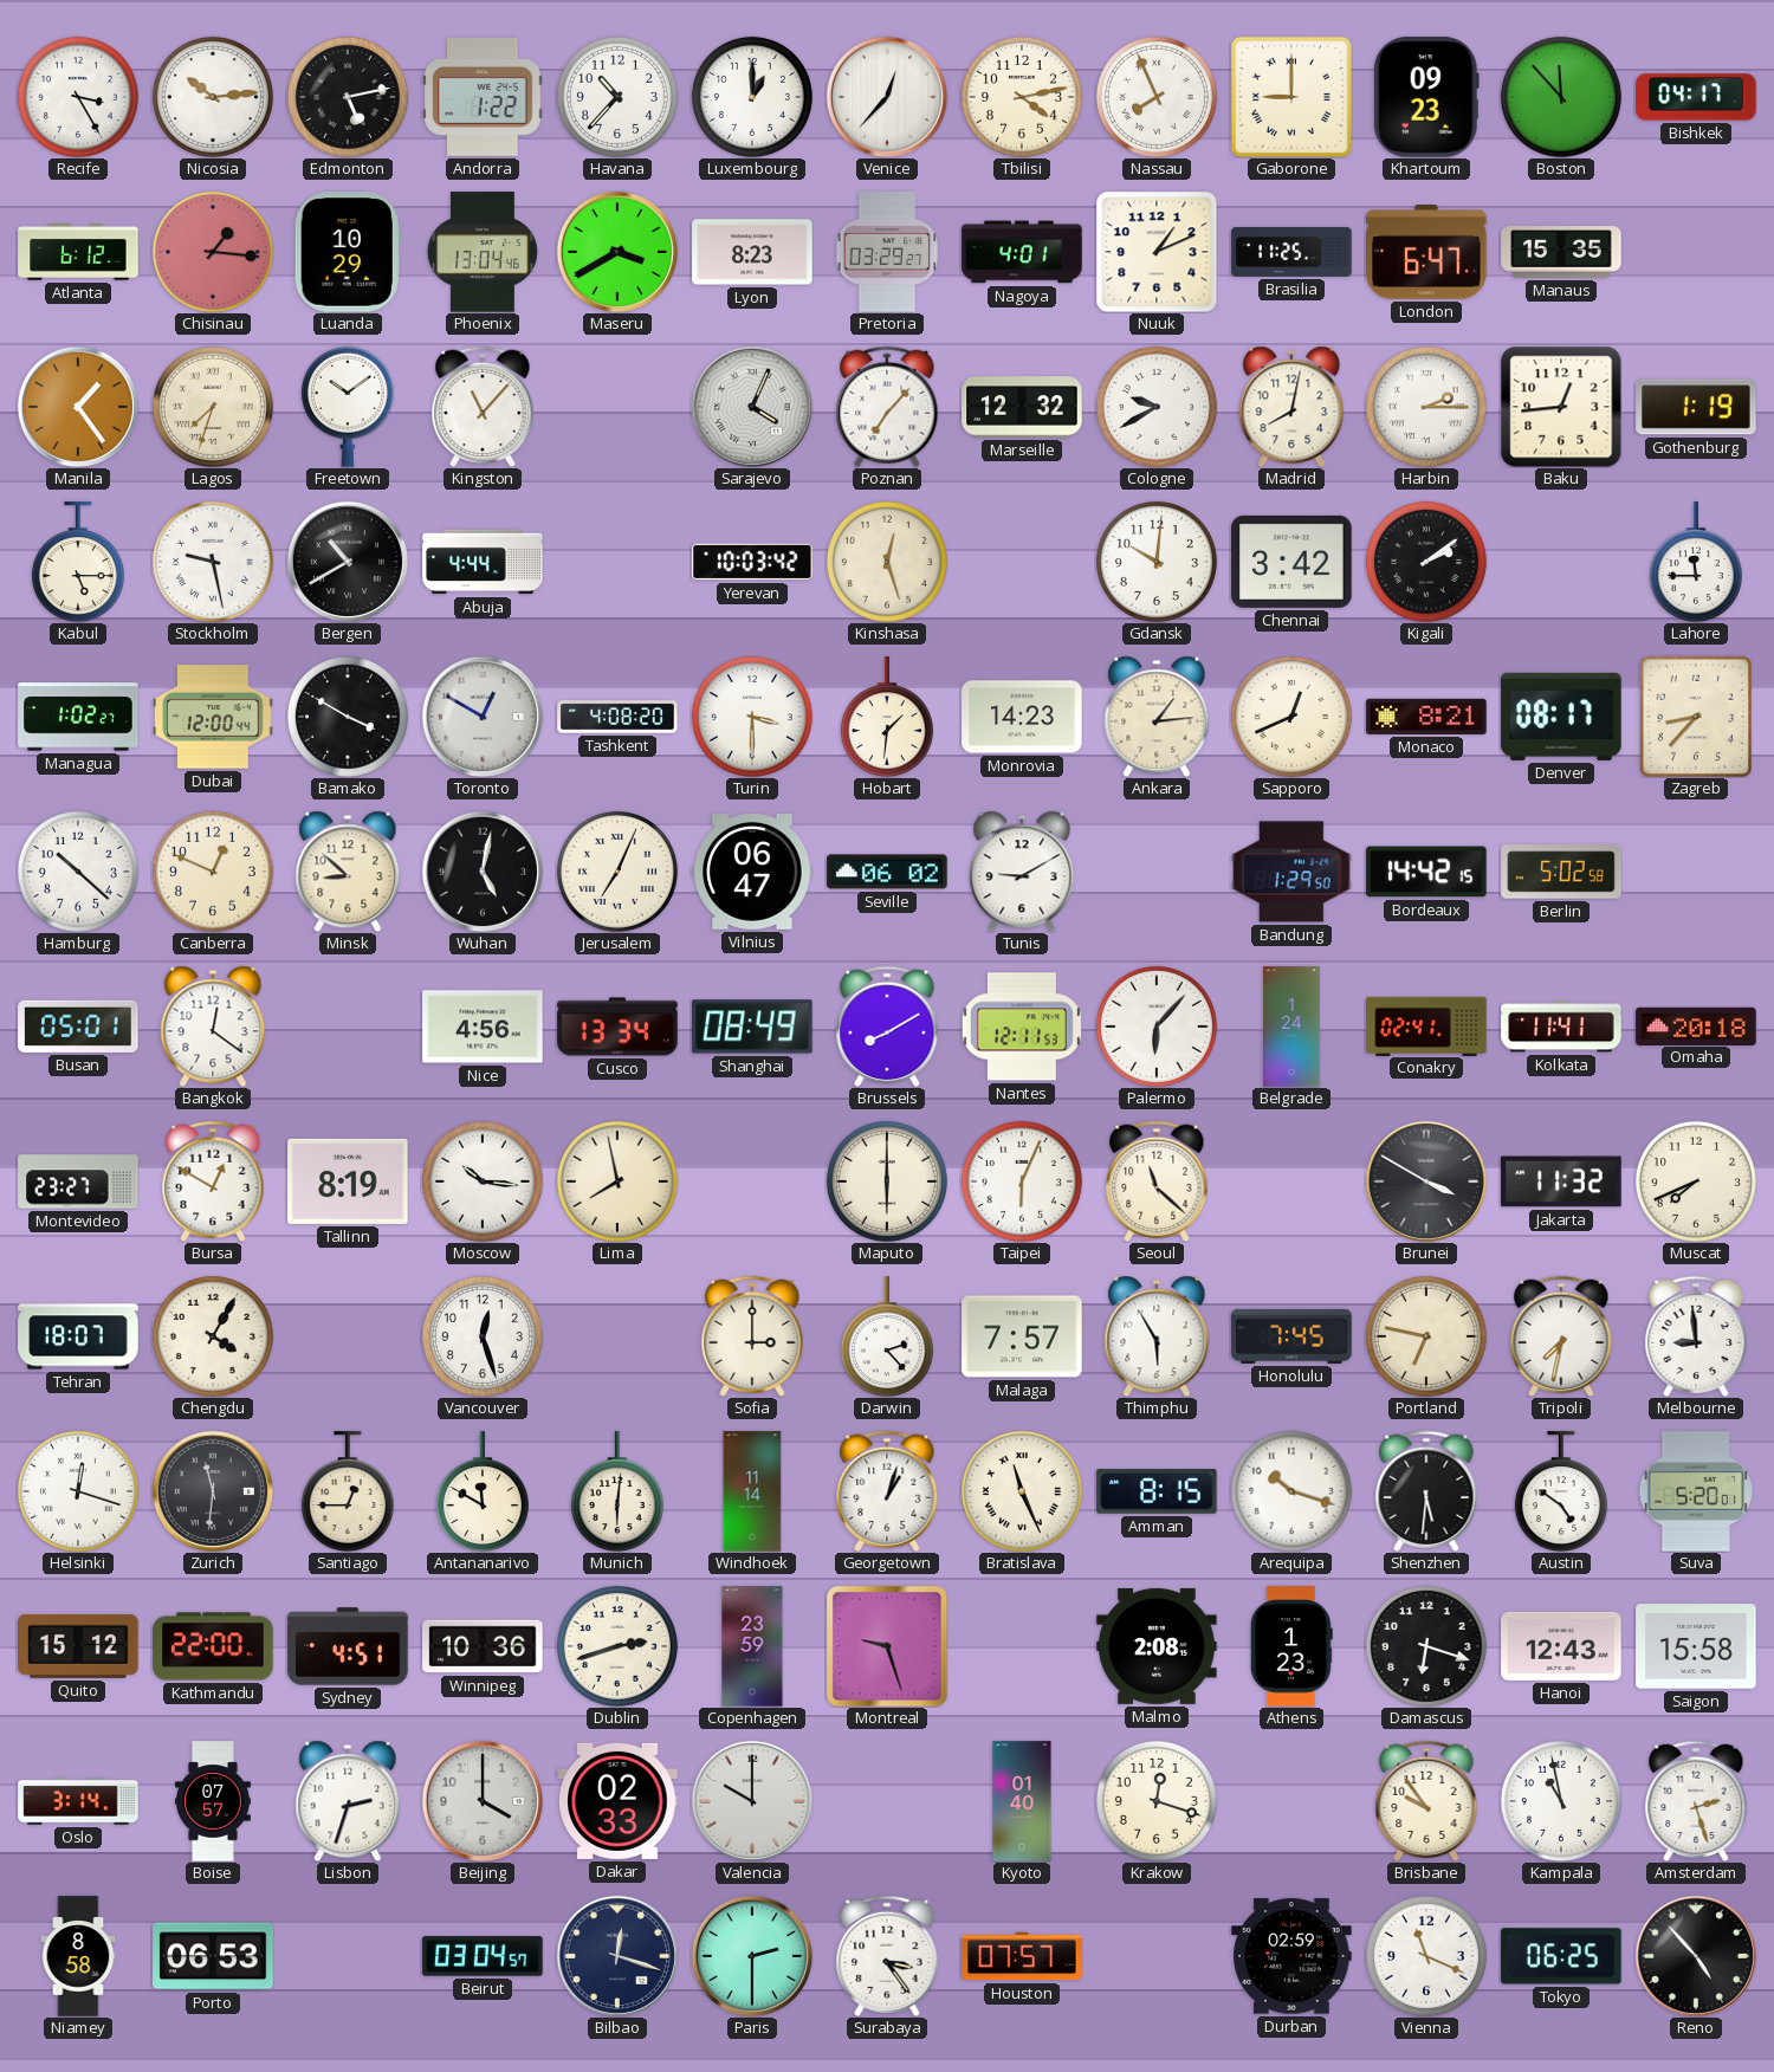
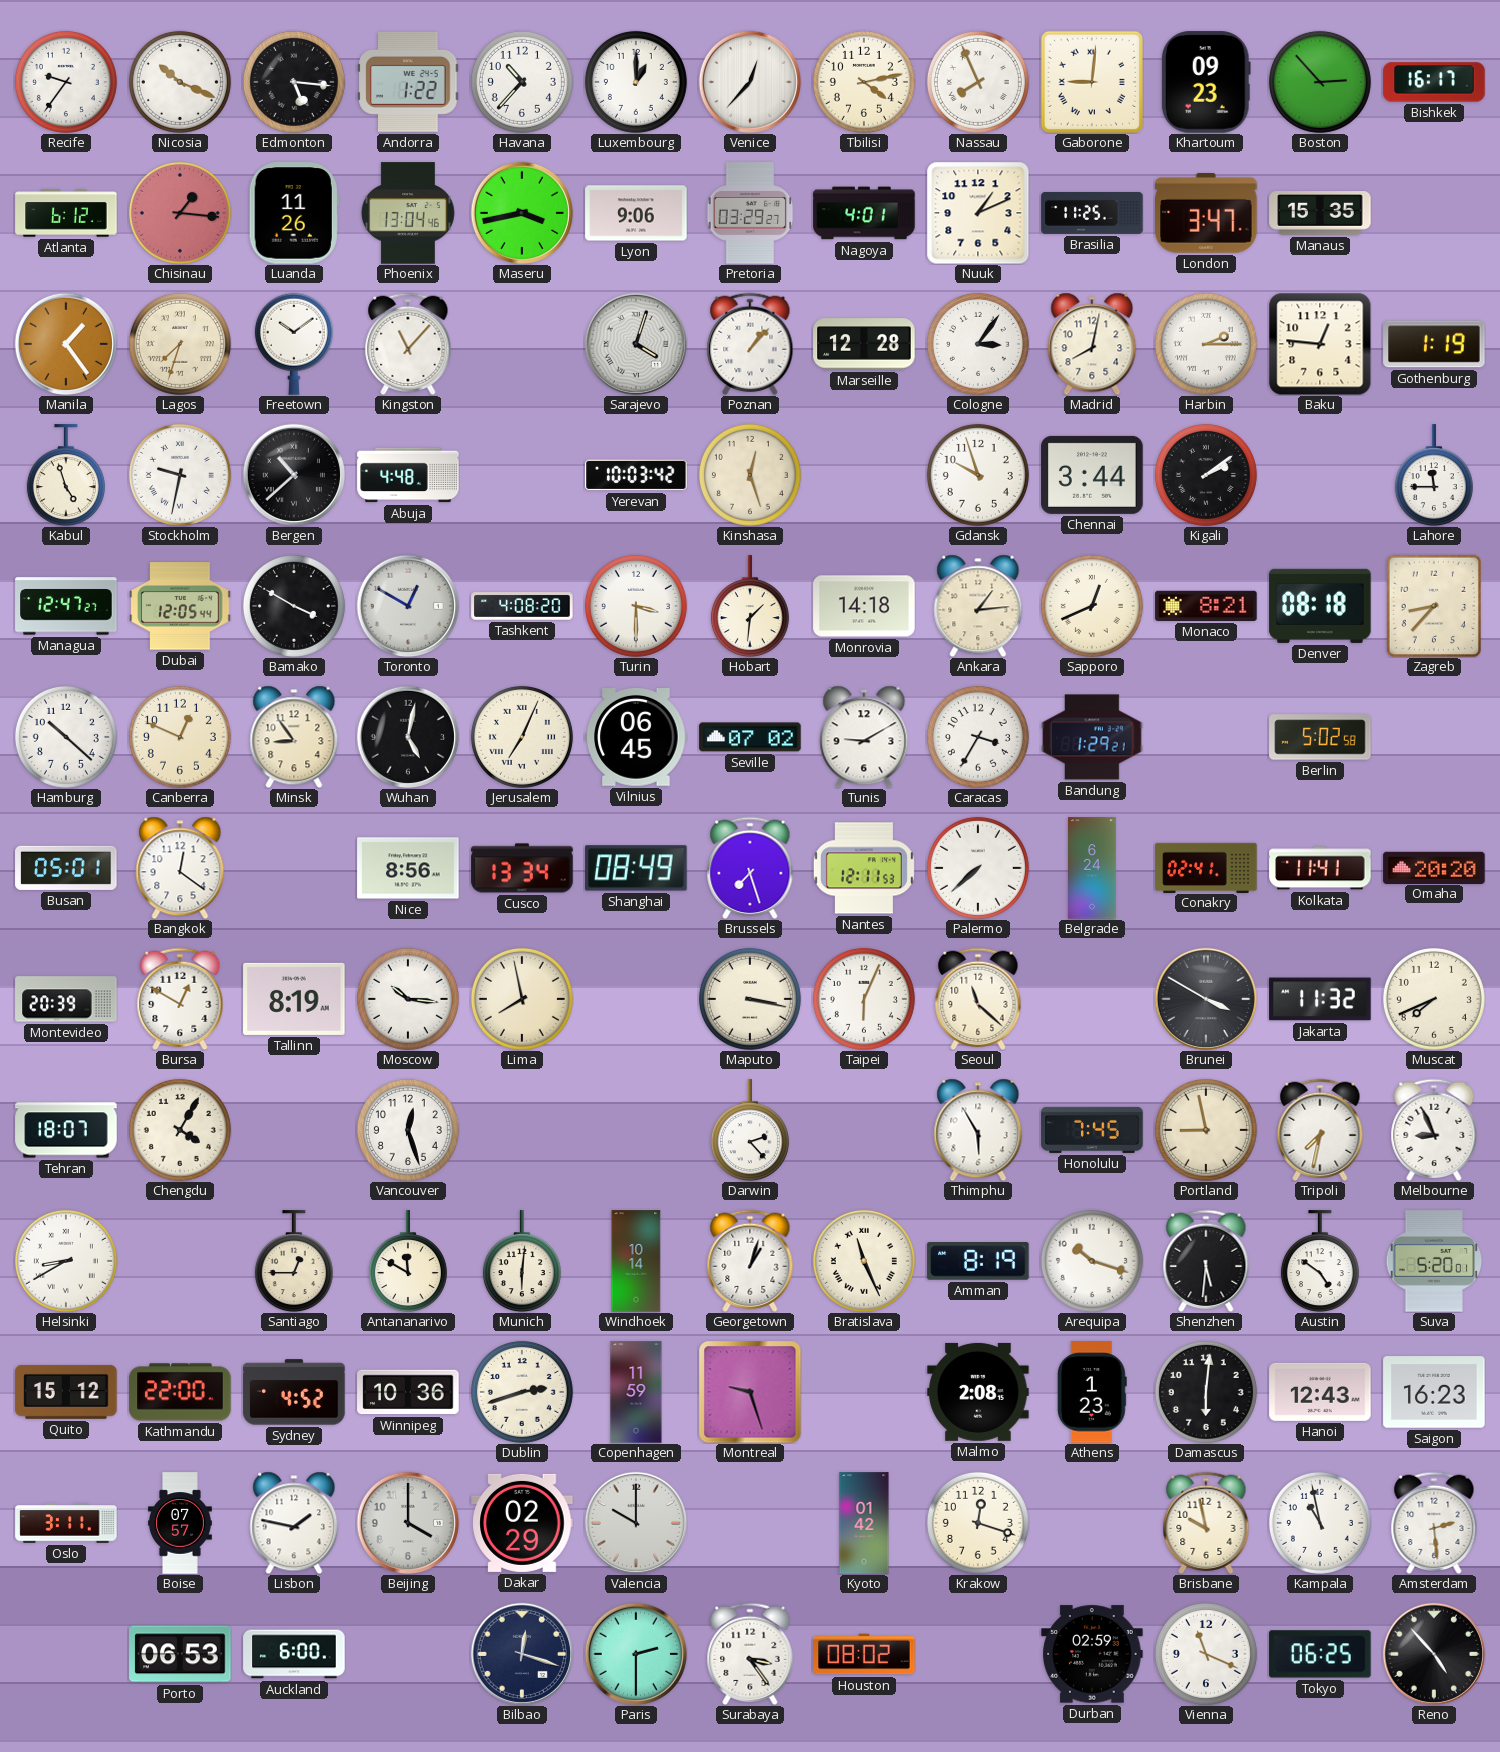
Recife: 3:25 -> 9:36 (66, 82)
Nicosia: 10:14 -> 10:19 (180, 82)
Edmonton: 5:13 -> 5:16 (294, 82)
Gaborone: 9:00 -> 9:01 (1092, 82)
Boston: 11:53 -> 2:53 (1320, 82)
Bishkek: 04:17 -> 16:17 (1434, 82)
Luanda: 10:29 -> 11:26 (294, 213)
Maseru: 3:40 -> 3:43 (521, 212)
Lyon: 8:23 -> 9:06 (636, 213)
London: 6:47 -> 3:47 (1206, 214)
Sarajevo: 4:04 -> 4:03 (635, 343)
Poznan: 7:07 -> 1:07 (750, 343)
Marseille: 12:32 -> 12:28 (864, 344)
Cologne: 9:40 -> 3:06 (978, 344)
Baku: 12:44 -> 12:46 (1320, 344)
Kabul: 5:15 -> 4:57 (66, 475)
Stockholm: 9:28 -> 9:32 (180, 475)
Bergen: 10:40 -> 10:38 (293, 474)
Abuja: 4:44 -> 4:48 (408, 475)
Gdansk: 10:01 -> 9:57 (978, 475)
Chennai: 3:42 -> 3:44 (1092, 475)
Managua: 1:02 -> 12:47 (66, 606)
Dubai: 12:00 -> 12:05 (180, 606)
Monrovia: 14:23 -> 14:18 (864, 606)
Denver: 08:17 -> 08:18 (1320, 606)
Minsk: 8:52 -> 8:54 (294, 737)
Vilnius: 06:47 -> 06:45 (636, 738)
Seville: 06:02 -> 07:02 (750, 737)
Caracas: none -> 3:35 (978, 737)
Bandung: 1:29:50 -> 1:29:21 (1092, 737)
Bordeaux: 14:42 -> none (1426, 872)
Nice: 4:56 -> 8:56 (408, 868)
Brussels: 8:10 -> 7:27 (750, 867)
Palermo: 6:07 -> 7:38 (978, 868)
Belgrade: 1:24 -> 6:24 (1093, 868)
Omaha: 20:18 -> 20:20 (1434, 867)
Montevideo: 23:27 -> 20:39 (66, 999)
Maputo: 6:00 -> 3:17 (750, 999)
Sofia: 3:00 -> none (752, 1335)
Malaga: 7:57 -> none (1022, 1336)
Portland: 6:47 -> 8:58 (1206, 1130)
Melbourne: 8:59 -> 8:56 (1434, 1129)
Helsinki: 12:18 -> 8:40 (66, 1261)
Zurich: 11:31 -> none (212, 1490)
Windhoek: 11:14 -> 10:14 (636, 1261)
Amman: 8:15 -> 8:19 (978, 1261)
Sydney: 4:51 -> 4:52 (294, 1392)
Copenhagen: 23:59 -> 11:59 (636, 1392)
Damascus: 6:18 -> 6:01 (1206, 1392)
Saigon: 15:58 -> 16:23 (1434, 1392)
Oslo: 3:14 -> 3:11 (66, 1523)
Lisbon: 2:33 -> 1:47 (294, 1523)
Dakar: 02:33 -> 02:29 (522, 1523)
Kyoto: 01:40 -> 01:42 (864, 1523)
Brisbane: 9:54 -> 9:58 (1206, 1522)
Amsterdam: 2:27 -> 2:29 (1434, 1522)
Niamey: 8:58 -> none (78, 1956)
Auckland: none -> 6:00 (294, 1654)
Beirut: 03:04 -> none (483, 1956)
Houston: 07:57 -> 08:02 (864, 1654)
